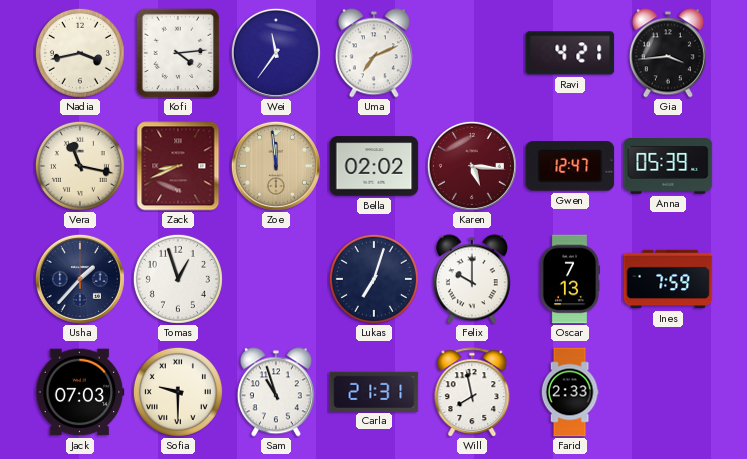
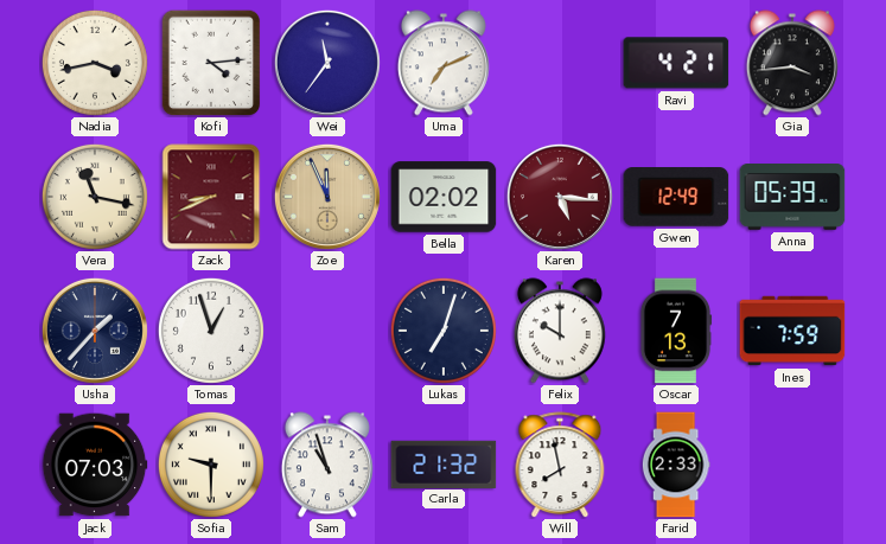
Zoe: 11:59 -> 11:56 (327, 197)
Gwen: 12:47 -> 12:49 (676, 198)
Carla: 21:31 -> 21:32 (444, 463)
